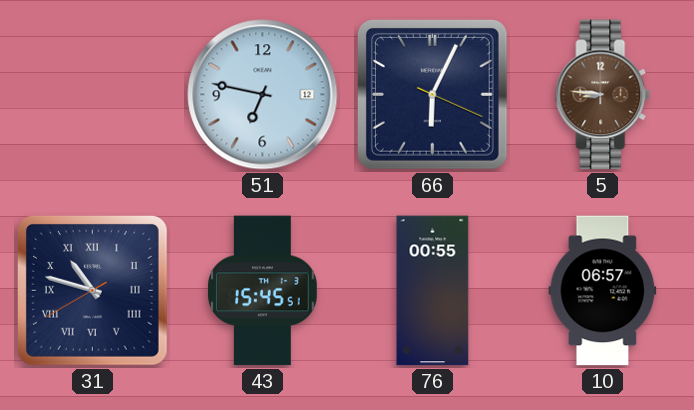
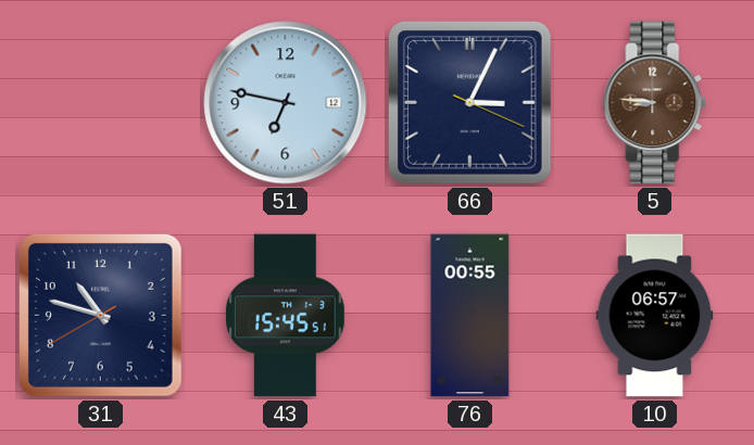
66: 6:04 -> 3:04 (469, 102)
31 numerals: Roman -> Arabic (100, 315)
